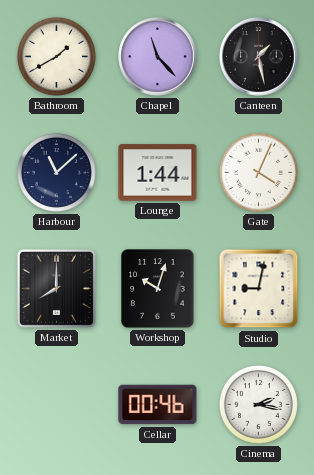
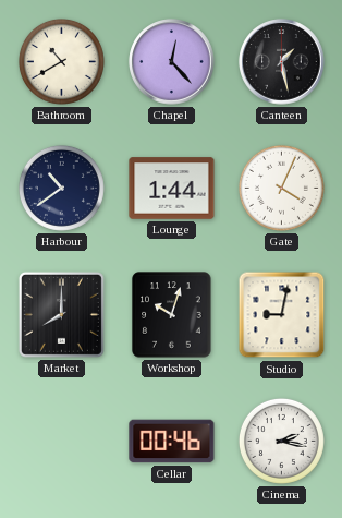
Bathroom: 1:40 -> 10:40 (61, 61)
Chapel: 11:23 -> 12:23 (172, 62)
Harbour: 11:08 -> 10:39 (61, 188)
